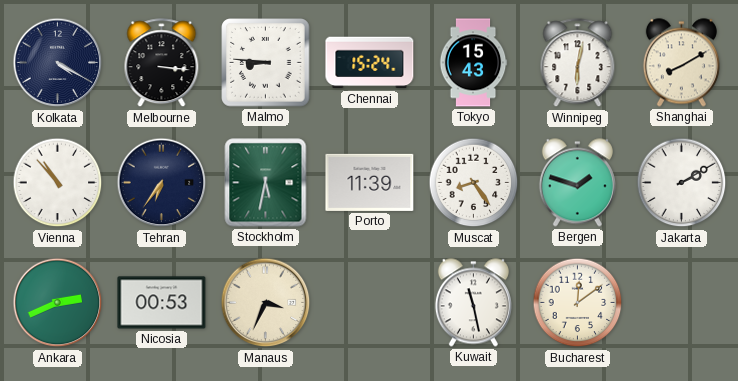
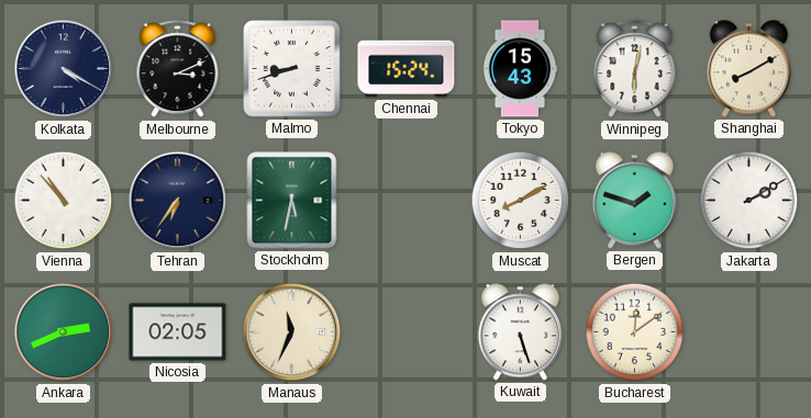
Melbourne: 3:16 -> 3:11 (178, 69)
Malmo: 8:46 -> 8:42 (292, 69)
Porto: 11:39 -> none (370, 182)
Muscat: 8:24 -> 8:10 (521, 201)
Nicosia: 00:53 -> 02:05 (178, 332)
Manaus: 3:34 -> 11:34 (292, 332)
Kuwait: 11:28 -> 5:27 (520, 332)
